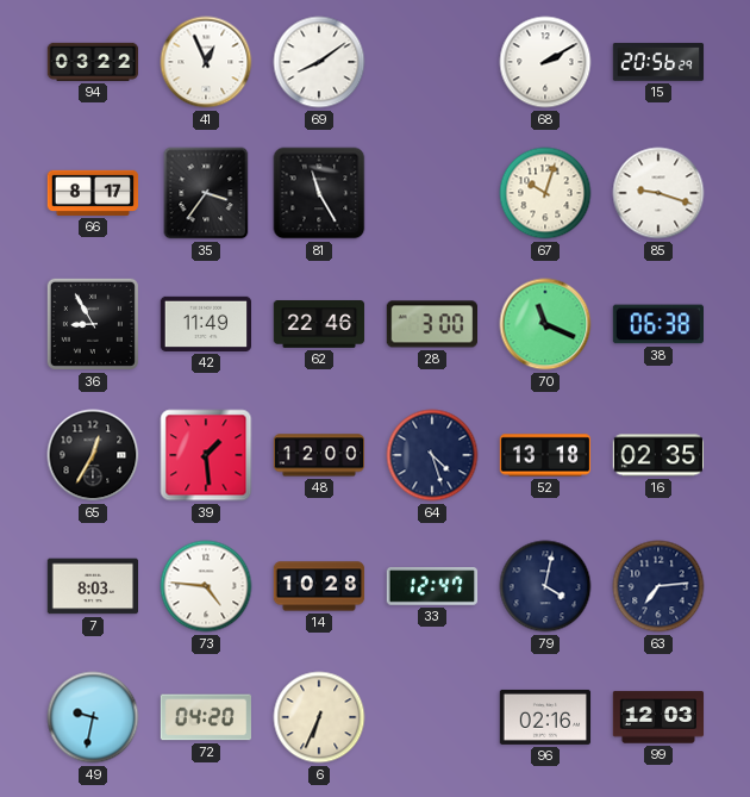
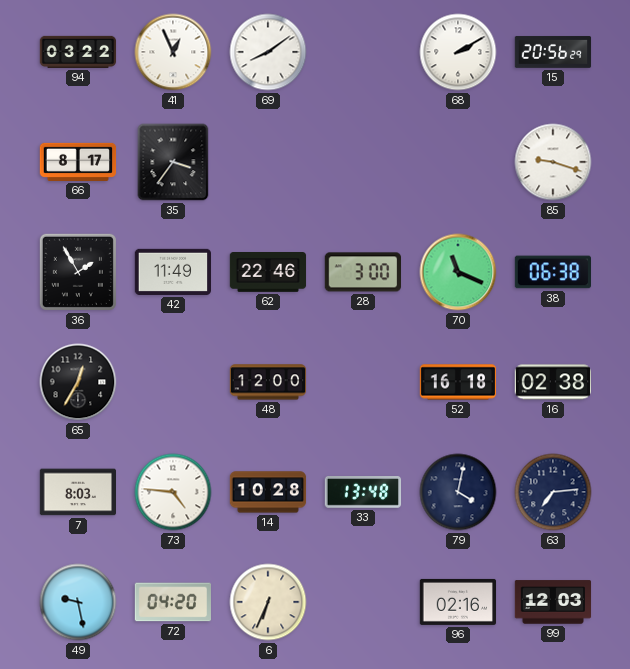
81: 11:25 -> none (319, 193)
67: 10:03 -> none (545, 193)
36: 8:55 -> 1:55 (78, 272)
39: 1:29 -> none (206, 455)
64: 4:27 -> none (432, 455)
52: 13:18 -> 16:18 (458, 382)
16: 02:35 -> 02:38 (552, 382)
33: 12:47 -> 13:48 (363, 493)
49: 9:32 -> 9:28 (78, 602)
